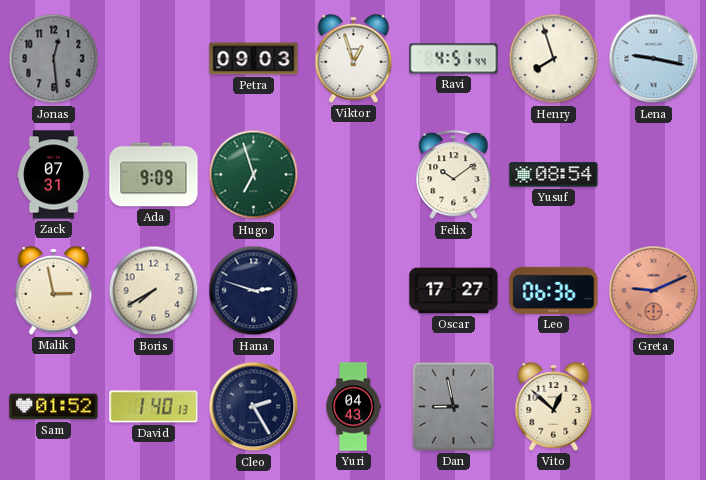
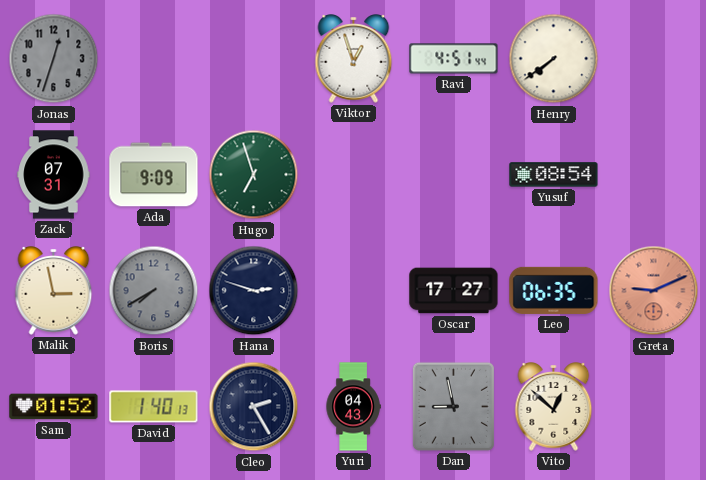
Jonas: 12:29 -> 12:33 (54, 59)
Petra: 09:03 -> none (254, 59)
Henry: 7:57 -> 7:39 (554, 59)
Lena: 9:17 -> none (654, 59)
Felix: 10:09 -> none (454, 175)
Boris dial: cream -> grey (154, 291)
Leo: 06:36 -> 06:35 (554, 290)
